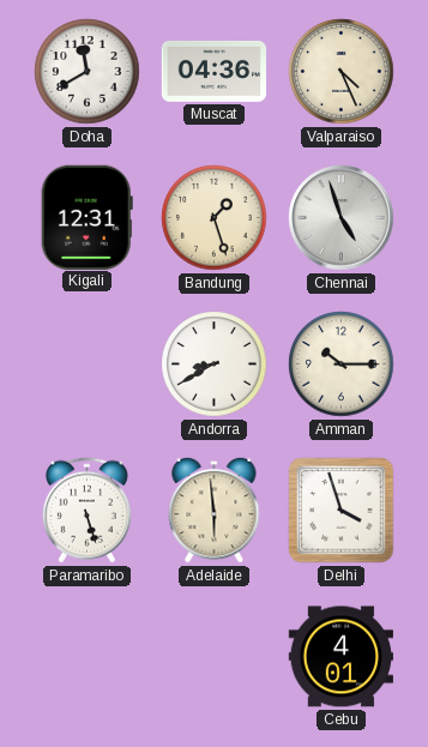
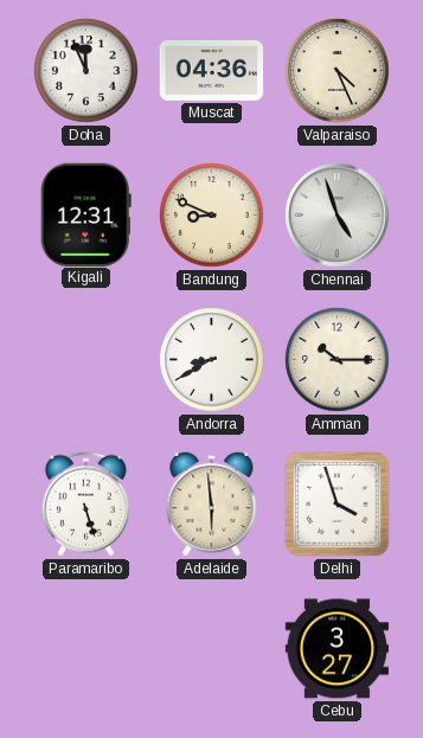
Doha: 11:40 -> 11:56 (86, 71)
Bandung: 1:27 -> 8:49 (212, 216)
Cebu: 4:01 -> 3:27 (337, 649)
